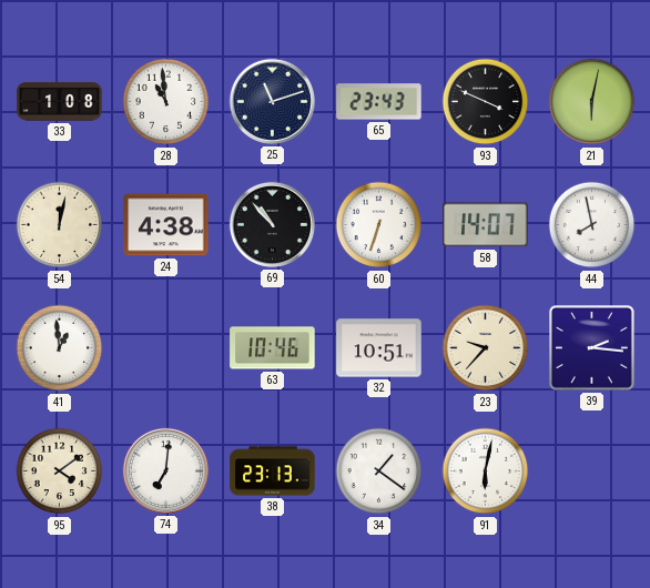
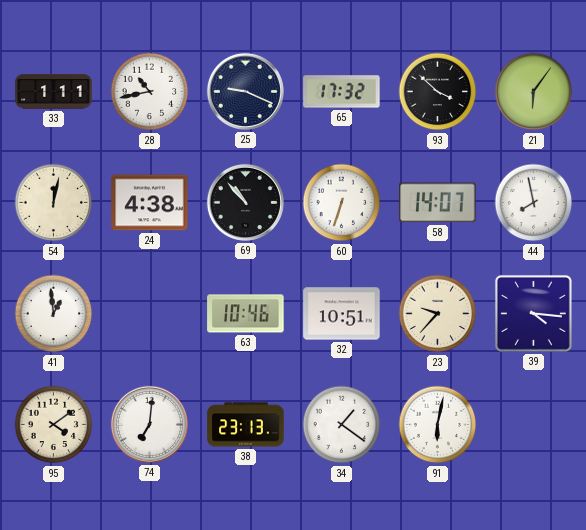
33: 1:08 -> 1:11 (54, 92)
28: 10:59 -> 10:43 (150, 92)
25: 11:12 -> 9:19 (245, 91)
65: 23:43 -> 17:32 (342, 92)
93: 3:49 -> 3:52 (438, 92)
21: 6:02 -> 6:06 (534, 92)
39: 2:16 -> 4:16 (533, 313)
